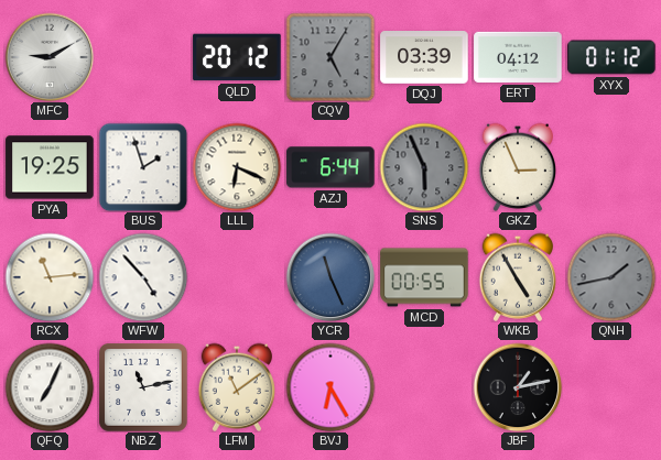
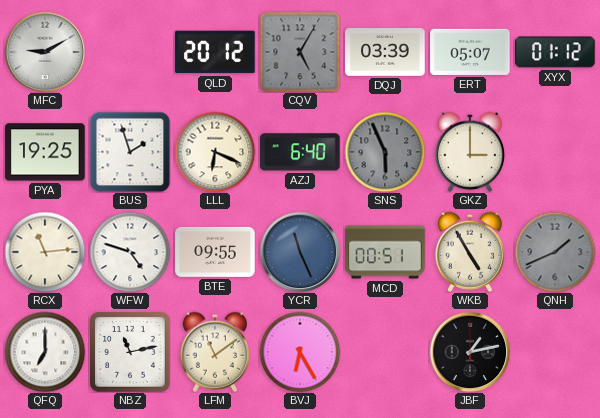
ERT: 04:12 -> 05:07 (470, 52)
AZJ: 6:44 -> 6:40 (300, 152)
GKZ: 2:56 -> 3:00 (469, 152)
WFW: 4:53 -> 4:48 (130, 252)
BTE: none -> 09:55 (215, 252)
MCD: 00:55 -> 00:51 (385, 252)
QNH: 1:43 -> 1:41 (555, 252)
QFQ: 7:04 -> 7:00 (45, 352)
